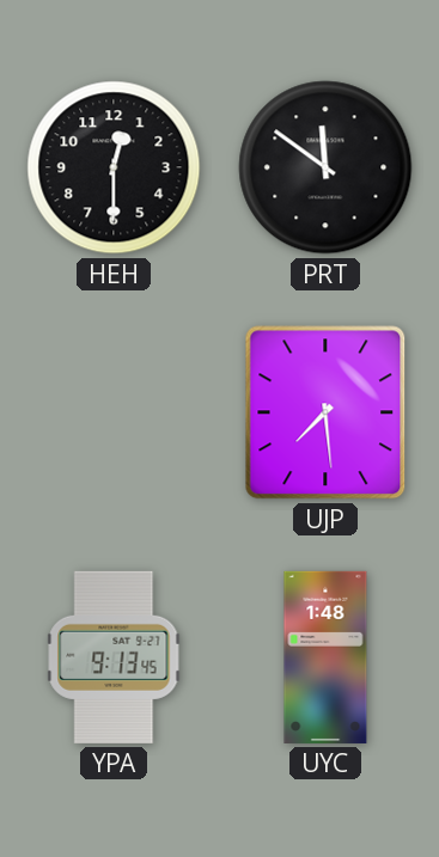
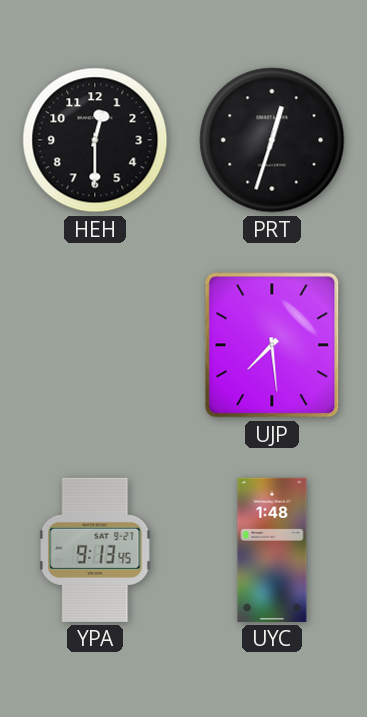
PRT: 11:51 -> 12:33 (272, 140)
